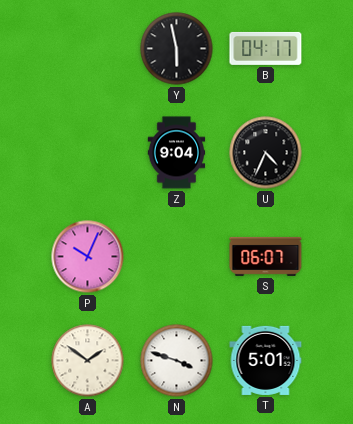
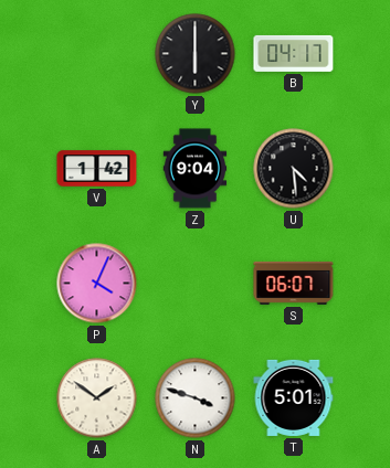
Y: 5:58 -> 6:00 (196, 54)
V: none -> 1:42 (97, 169)
U: 4:34 -> 4:29 (294, 169)
P: 10:04 -> 4:04 (97, 284)
